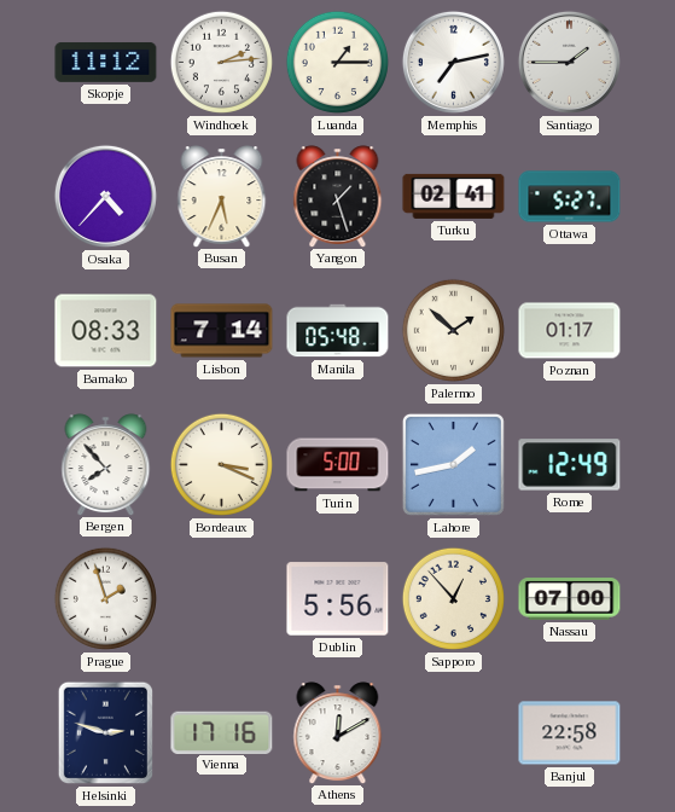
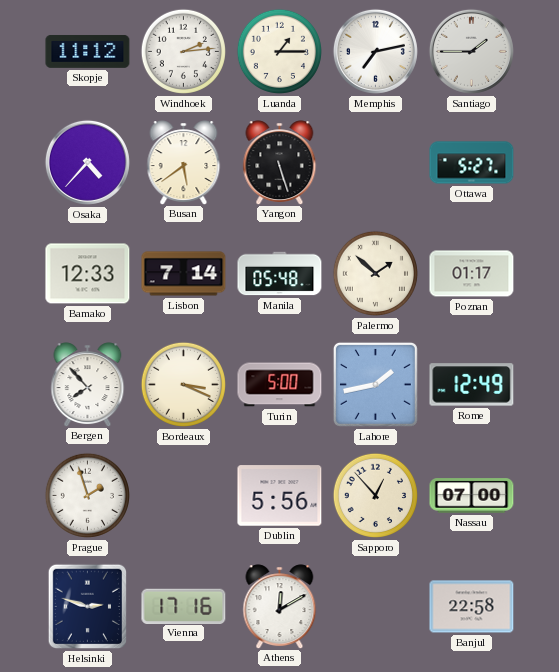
Busan: 5:34 -> 5:39 (184, 162)
Yangon: 1:27 -> 5:27 (280, 162)
Turku: 02:41 -> none (454, 196)
Bamako: 08:33 -> 12:33 (88, 274)
